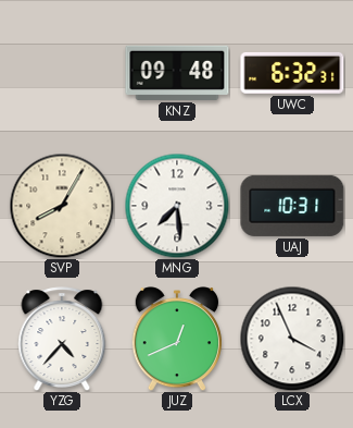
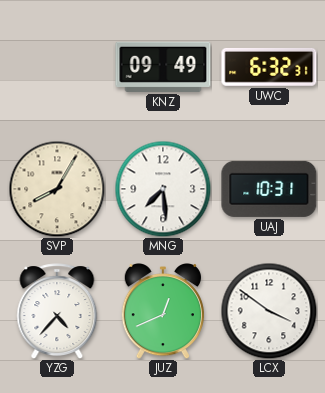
KNZ: 09:48 -> 09:49 (163, 67)
LCX: 3:56 -> 3:51 (269, 311)
